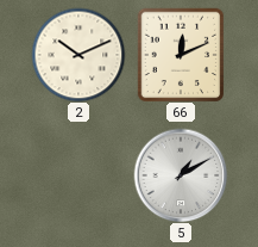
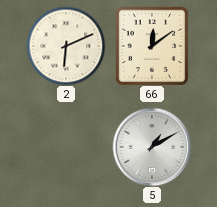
2: 10:11 -> 6:11 (66, 46)
66: 12:11 -> 12:09 (152, 46)
